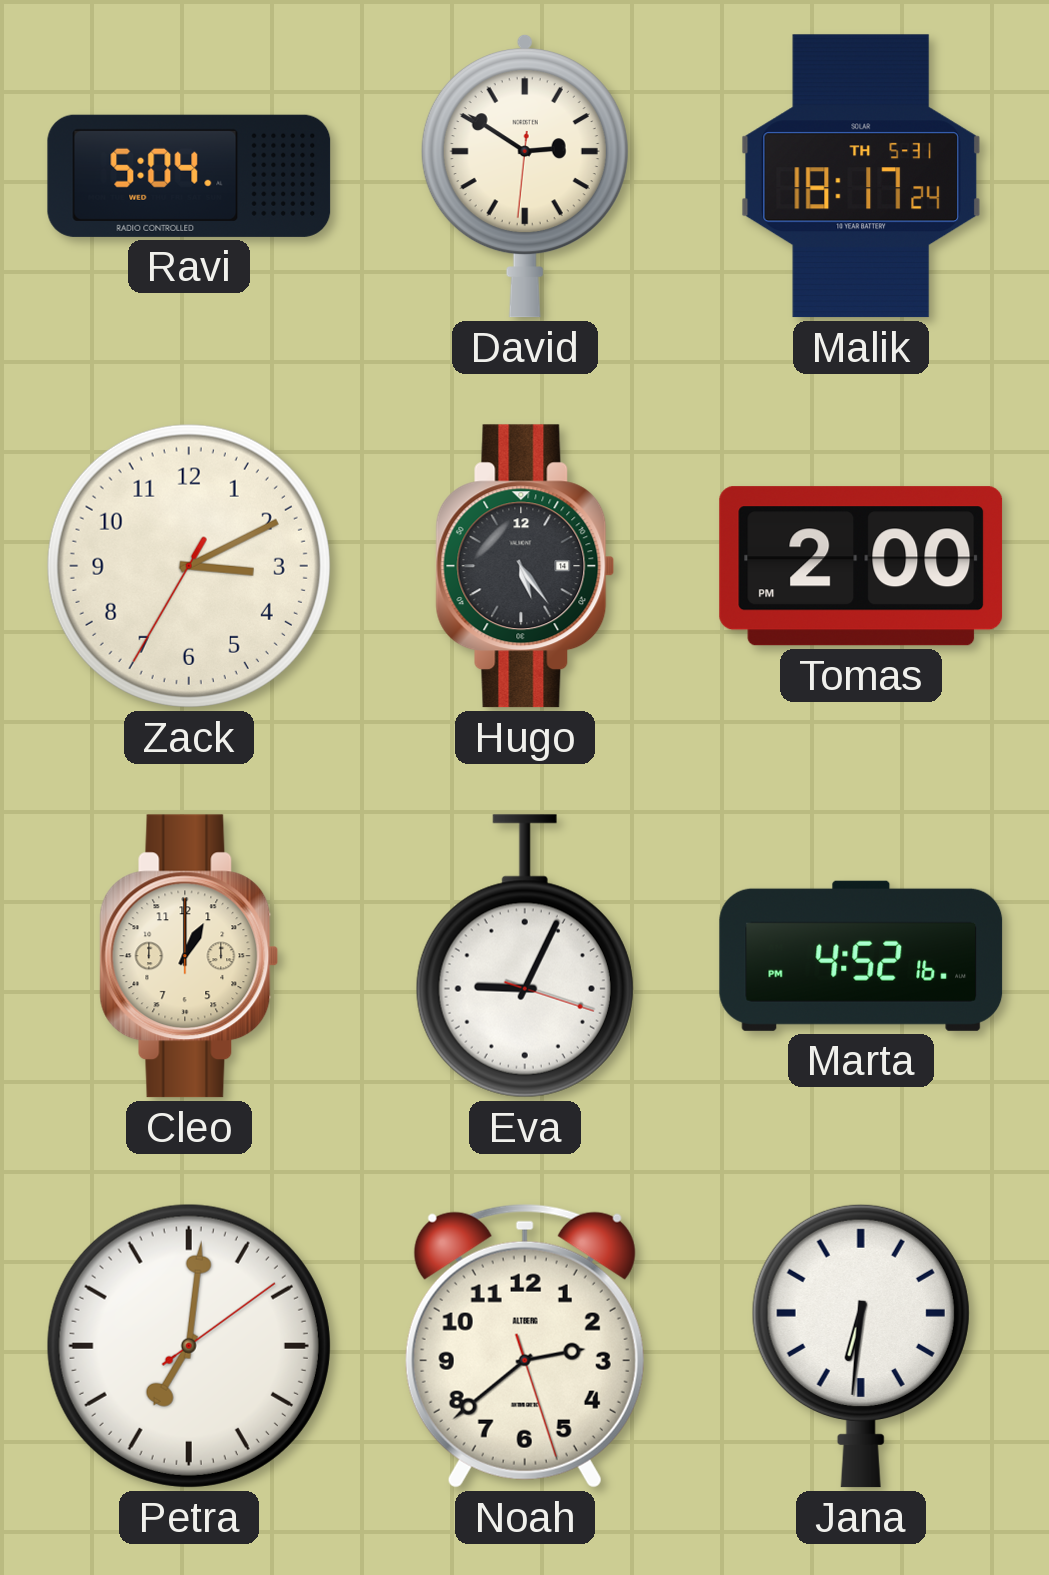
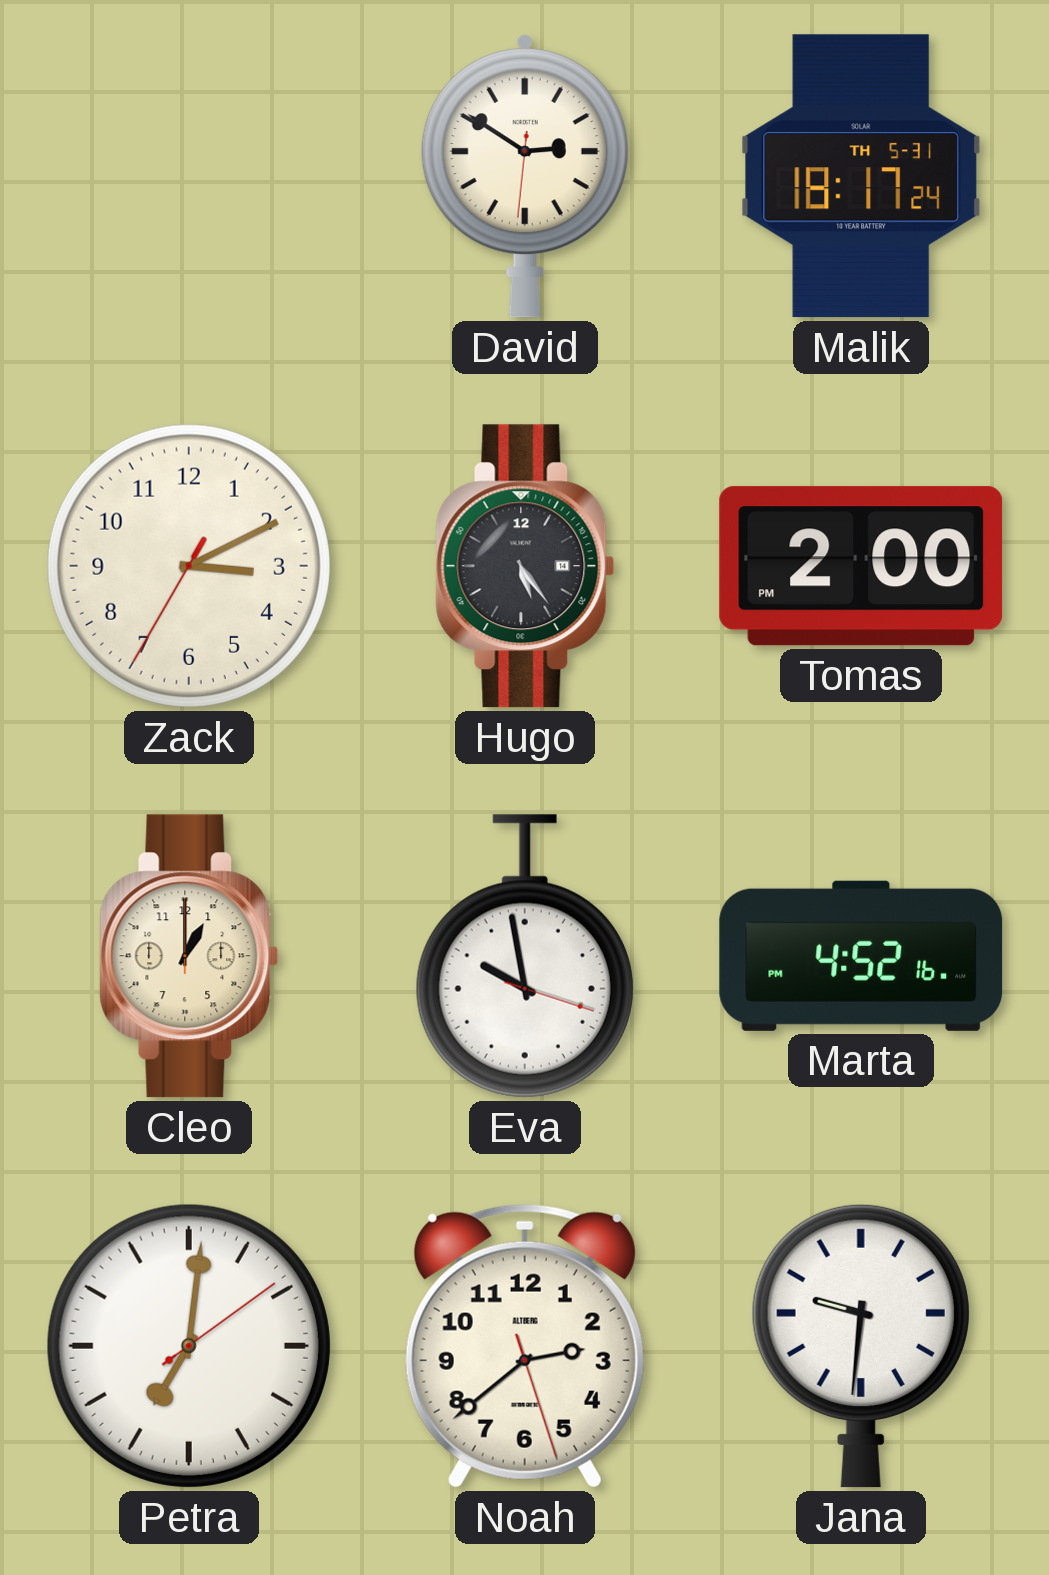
Ravi: 5:04 -> none (189, 176)
Eva: 9:04 -> 9:58 (525, 956)
Jana: 6:31 -> 9:31 (861, 1346)
